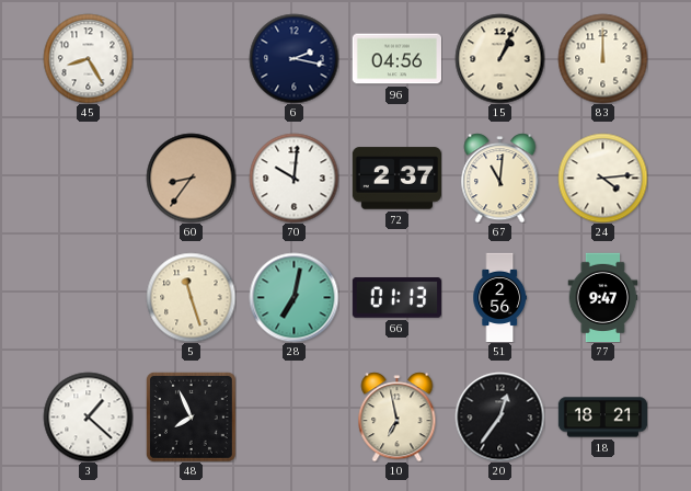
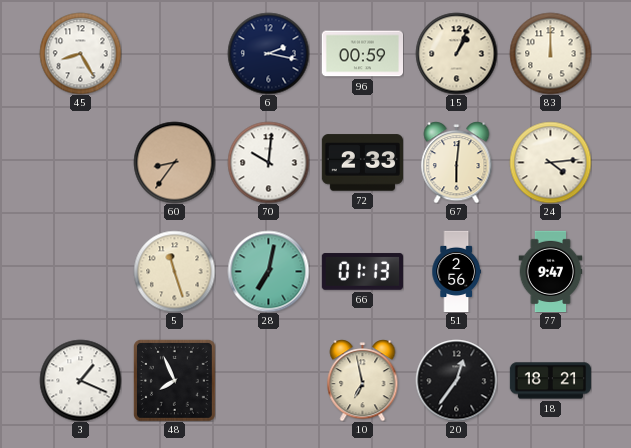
96: 04:56 -> 00:59 (362, 54)
72: 2:37 -> 2:33 (362, 163)
67: 11:01 -> 6:01 (457, 162)
3: 1:22 -> 1:19 (80, 380)
